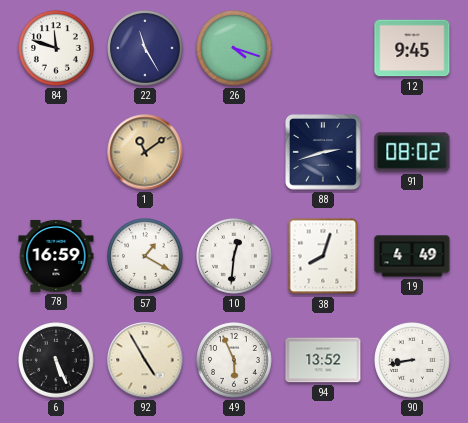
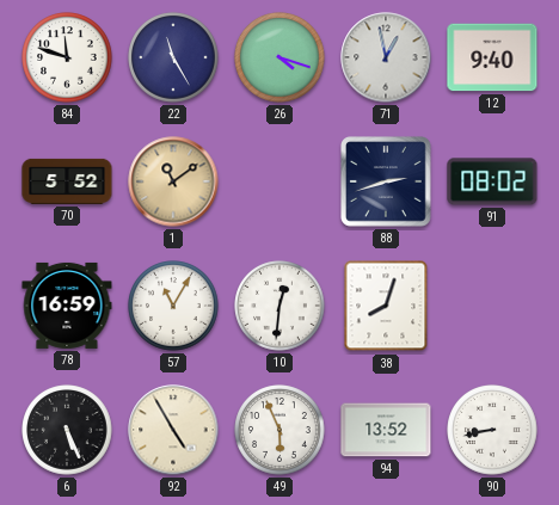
71: none -> 12:58 (386, 57)
12: 9:45 -> 9:40 (492, 57)
70: none -> 5:52 (67, 181)
57: 1:20 -> 11:05 (173, 306)
19: 4:49 -> none (412, 256)
